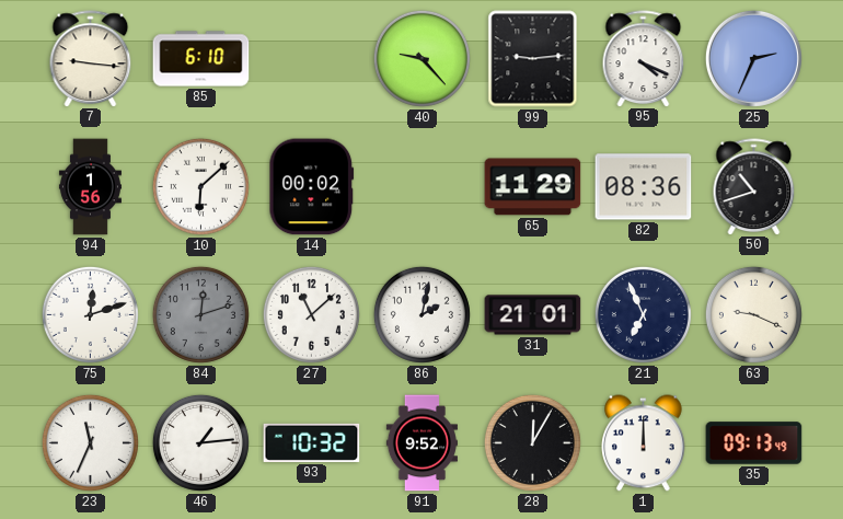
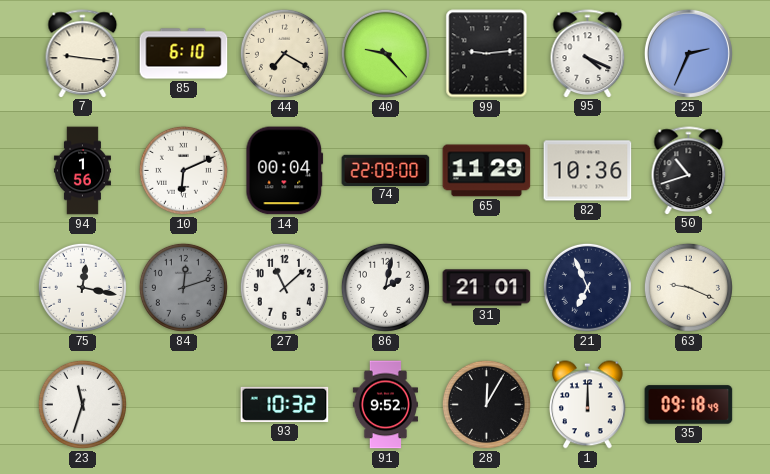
44: none -> 7:20 (284, 53)
10: 6:08 -> 6:11 (183, 170)
14: 00:02 -> 00:04 (285, 171)
74: none -> 22:09 (386, 170)
82: 08:36 -> 10:36 (588, 171)
75: 12:12 -> 12:17 (82, 287)
23: 11:34 -> 11:33 (82, 404)
46: 1:14 -> none (200, 442)
35: 09:13 -> 09:18 (689, 405)
